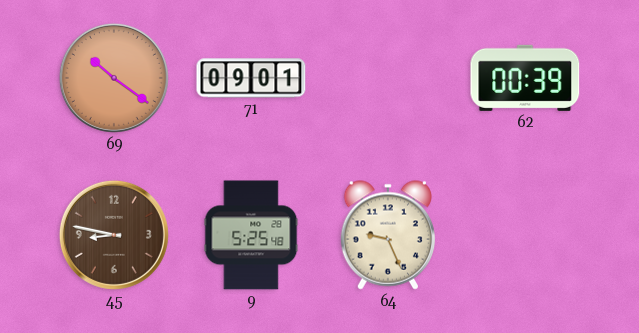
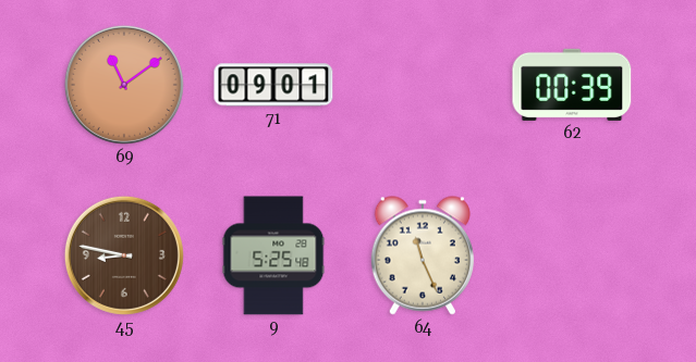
69: 10:21 -> 11:09 (124, 85)
64: 9:26 -> 11:26 (422, 255)
